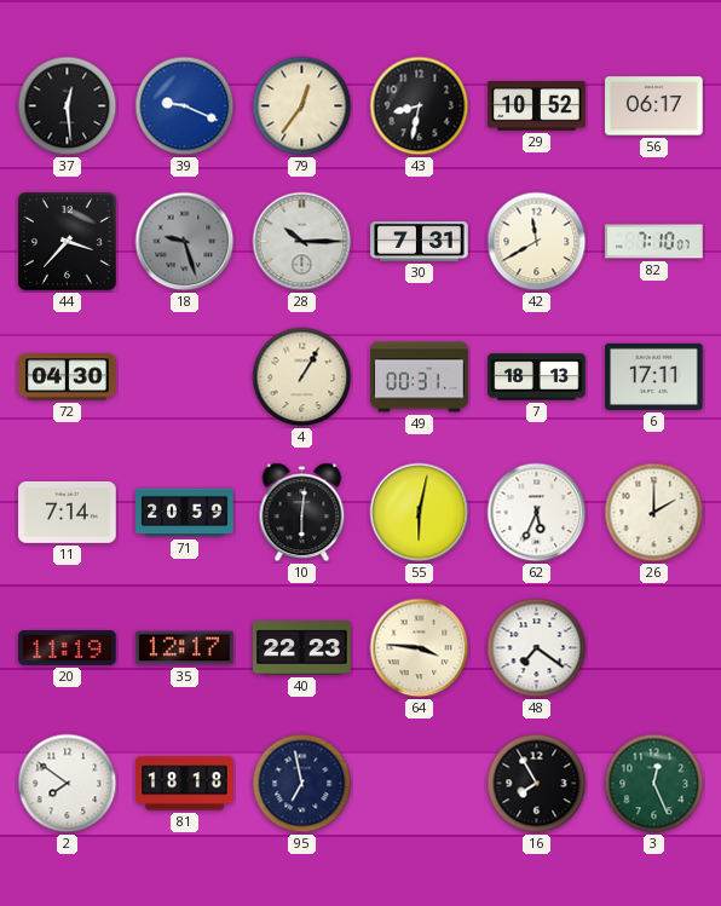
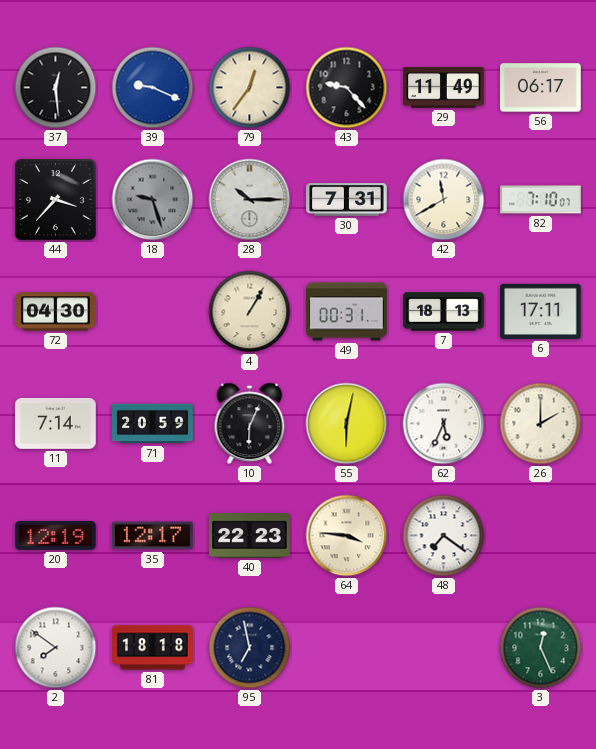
43: 8:32 -> 9:23 (347, 88)
29: 10:52 -> 11:49 (444, 88)
10: 6:01 -> 6:04 (250, 424)
20: 11:19 -> 12:19 (56, 535)
16: 7:55 -> none (537, 784)
